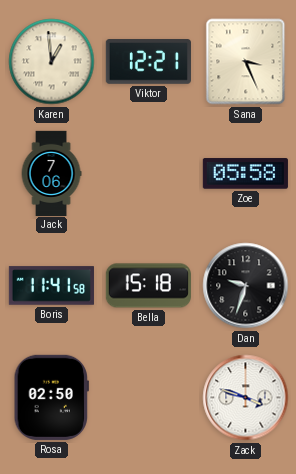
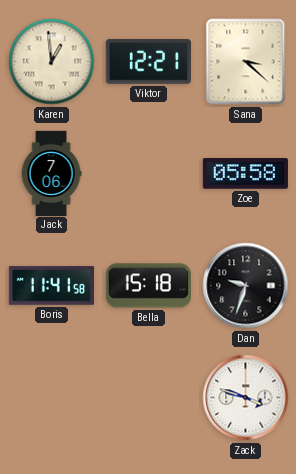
Sana: 3:26 -> 3:22 (246, 62)
Rosa: 02:50 -> none (51, 397)
